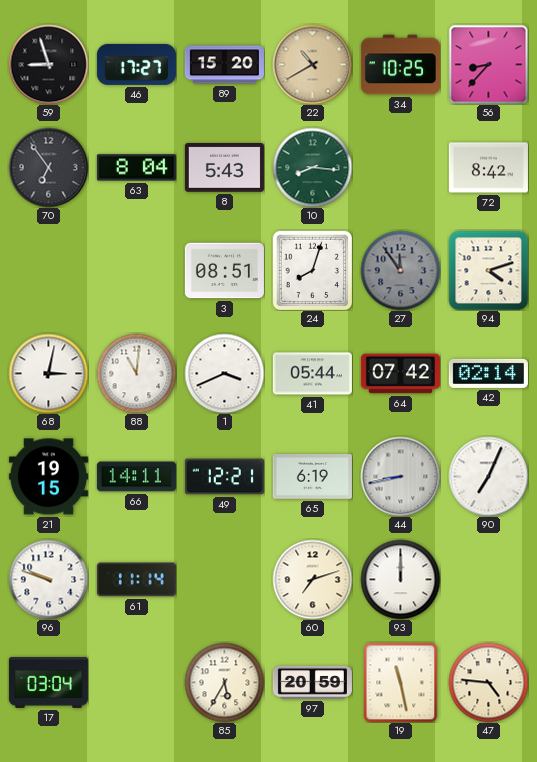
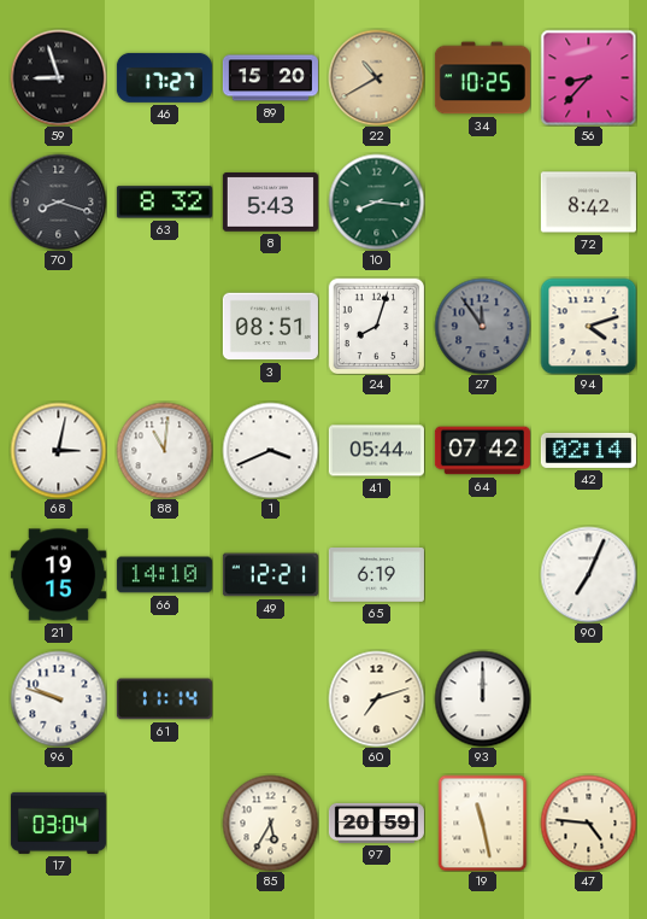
70: 6:54 -> 8:18 (58, 201)
63: 8:04 -> 8:32 (164, 203)
66: 14:11 -> 14:10 (164, 575)
44: 8:43 -> none (400, 476)
